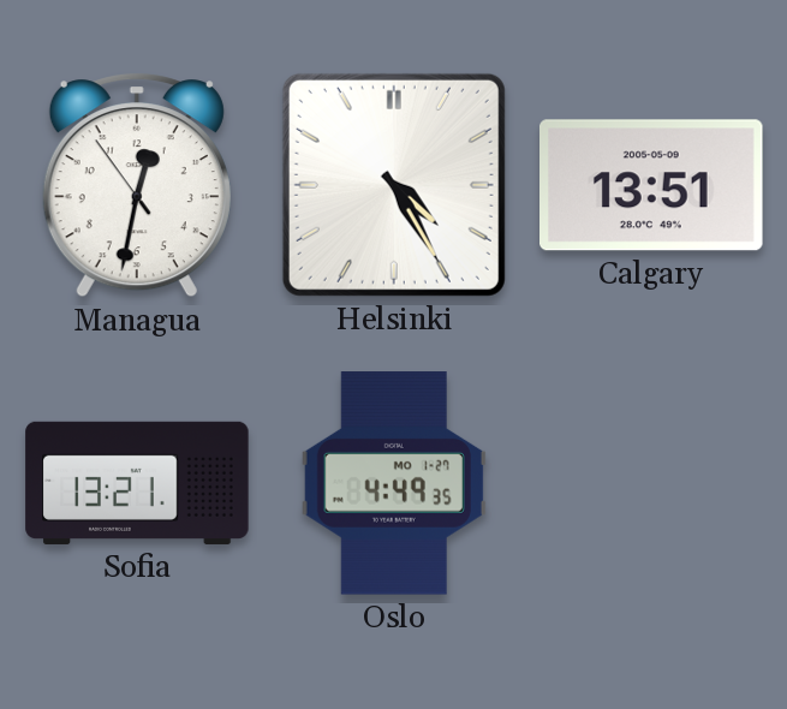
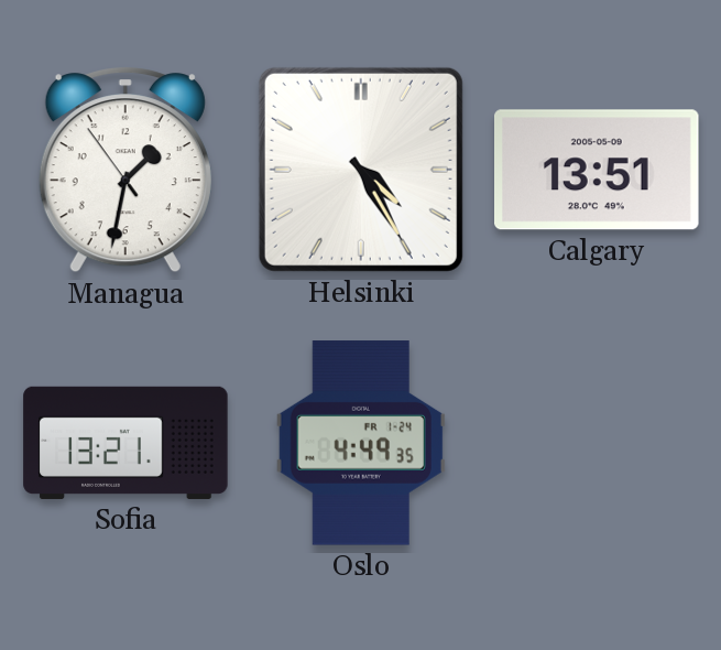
Managua: 12:31 -> 1:31 (125, 170)
Oslo date: MO 1-27 -> FR 1-24 (361, 443)
